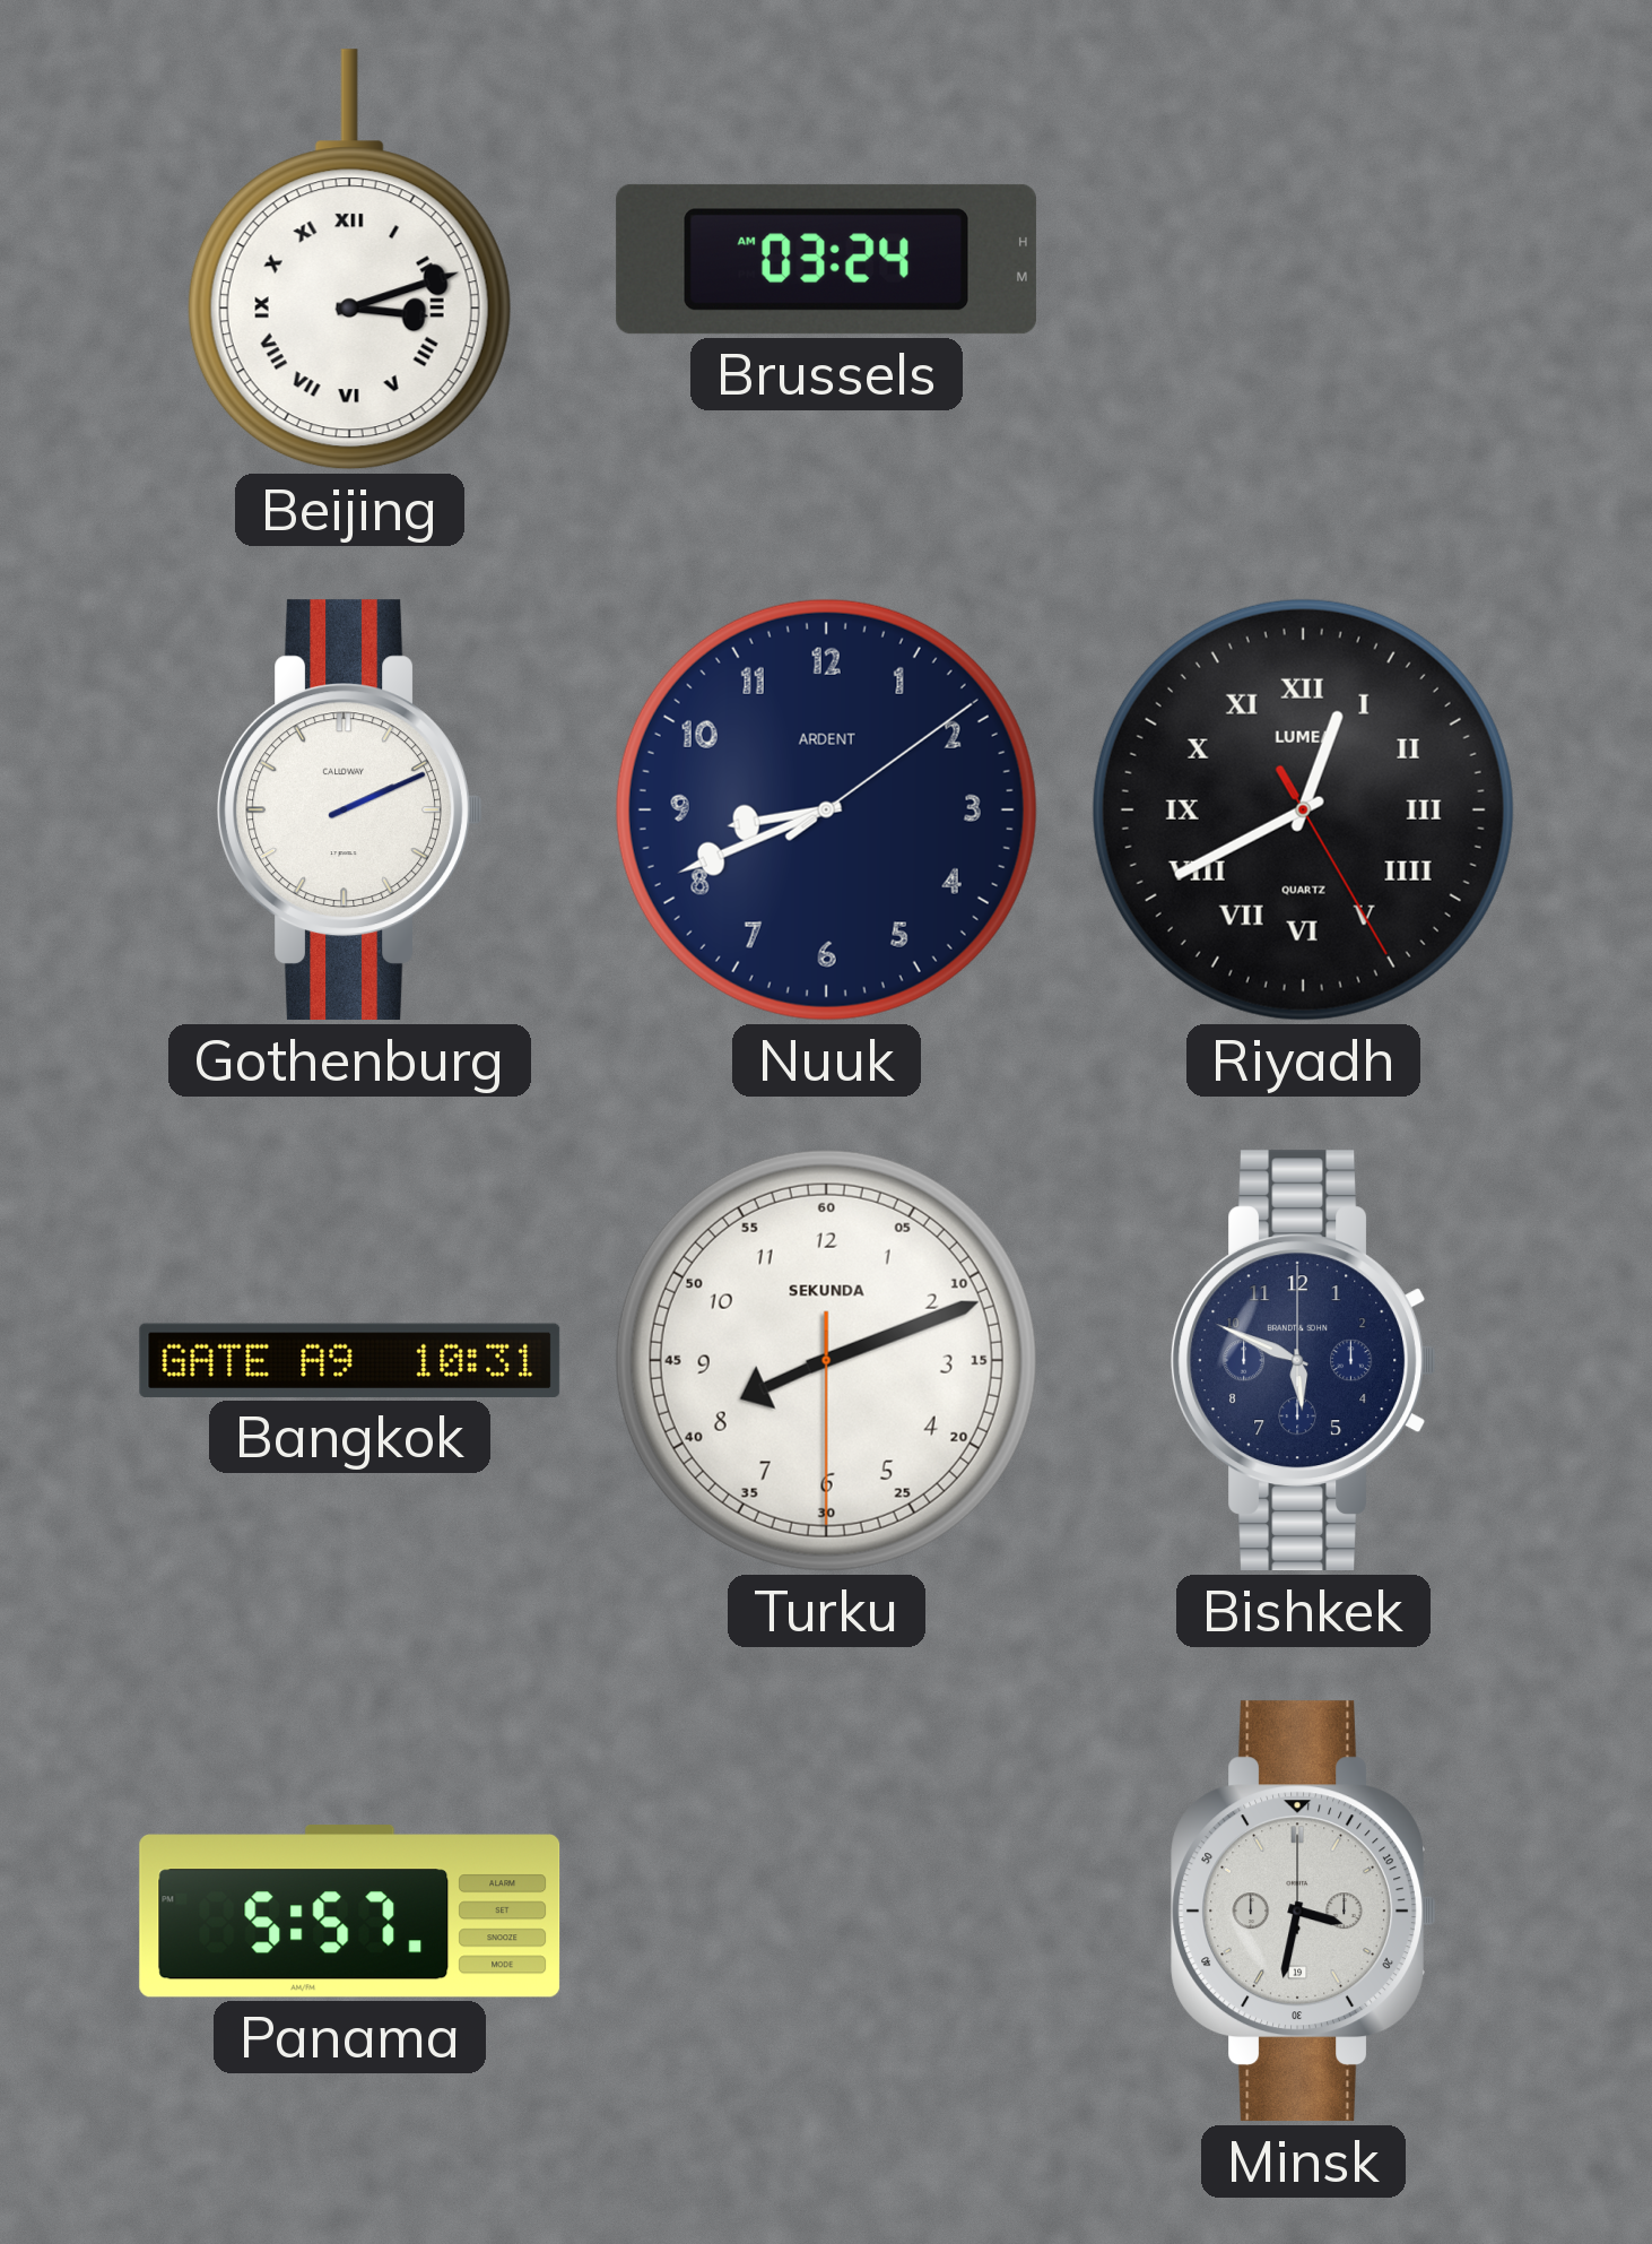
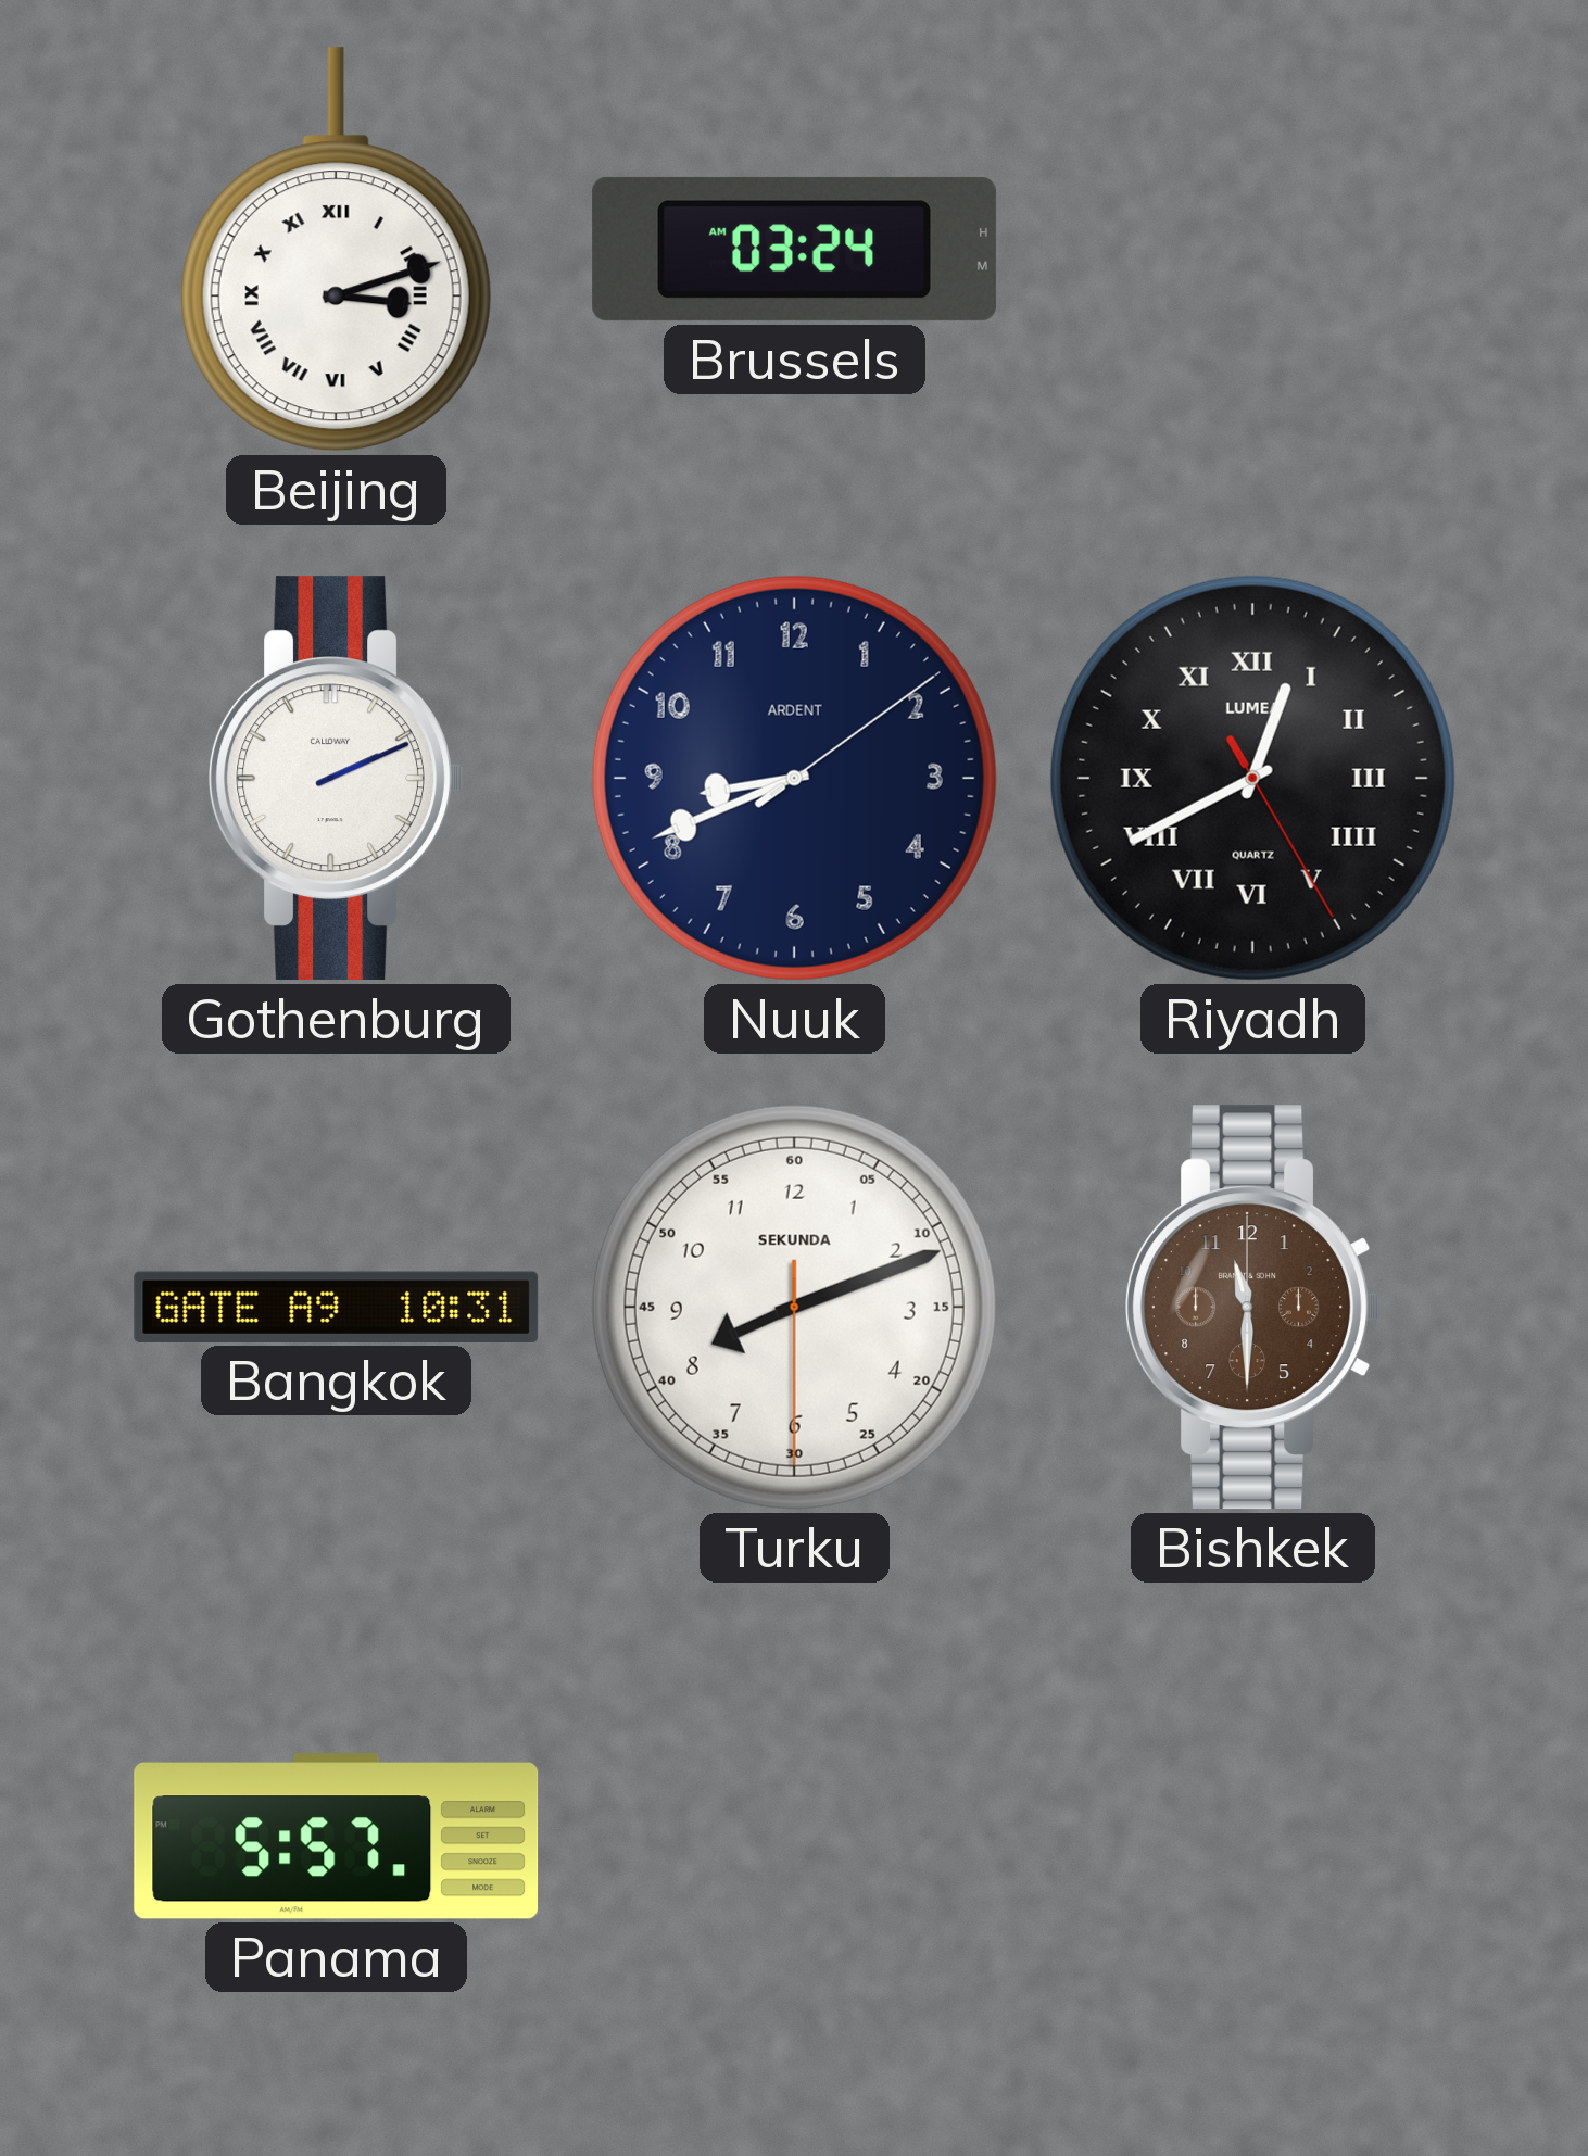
Bishkek: 5:49 -> 11:30 (1252, 1308)
Bishkek dial: navy -> brown (1252, 1308)
Minsk: 3:32 -> none (1303, 1912)
